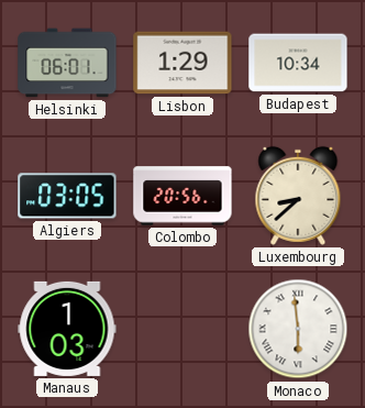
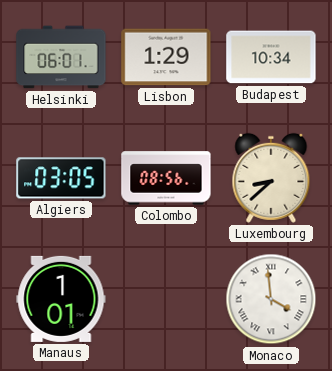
Colombo: 20:56 -> 08:56 (166, 178)
Manaus: 1:03 -> 1:01 (61, 299)
Monaco: 5:59 -> 3:59 (271, 299)
